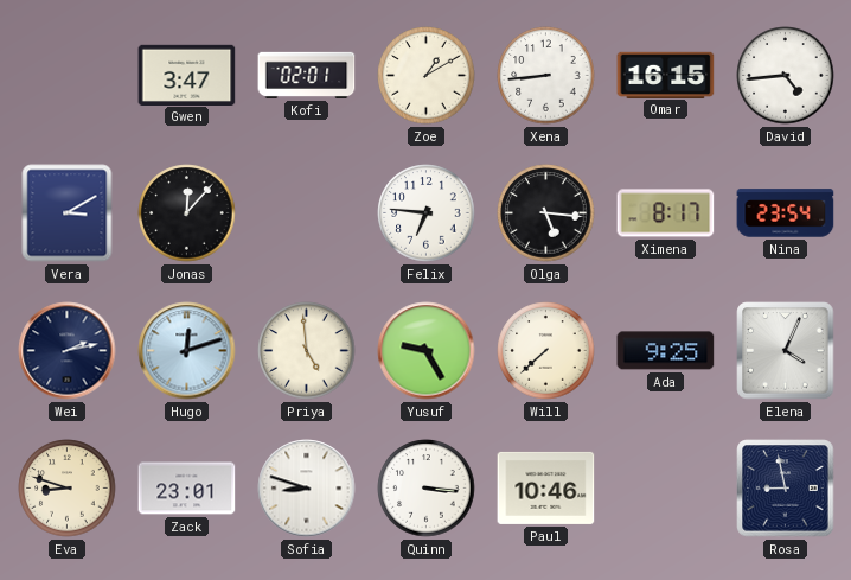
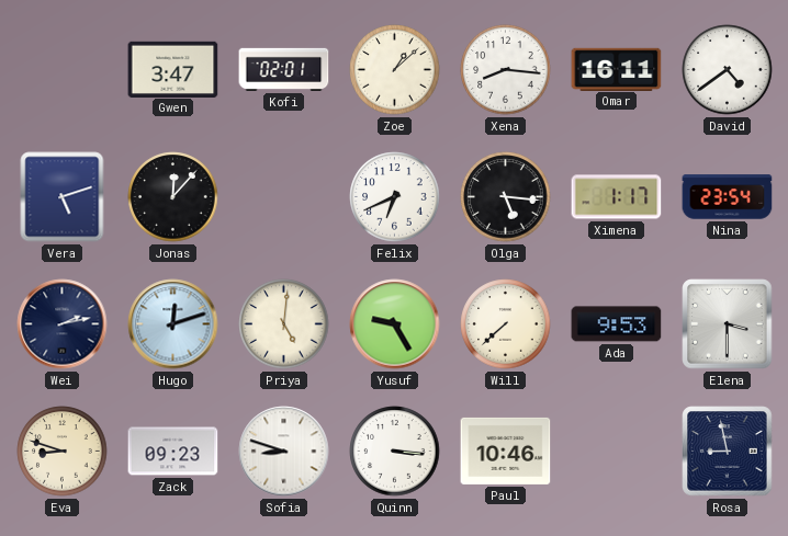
Zoe: 1:10 -> 1:08 (395, 70)
Xena: 8:44 -> 8:16 (506, 70)
Omar: 16:15 -> 16:11 (617, 69)
David: 4:44 -> 4:39 (728, 70)
Vera: 3:10 -> 5:12 (63, 197)
Felix: 6:46 -> 6:41 (395, 197)
Ximena: 8:17 -> 1:17 (617, 197)
Priya: 4:59 -> 5:01 (284, 324)
Ada: 9:25 -> 9:53 (617, 324)
Elena: 4:04 -> 3:30 (728, 324)
Zack: 23:01 -> 09:23 (173, 452)
